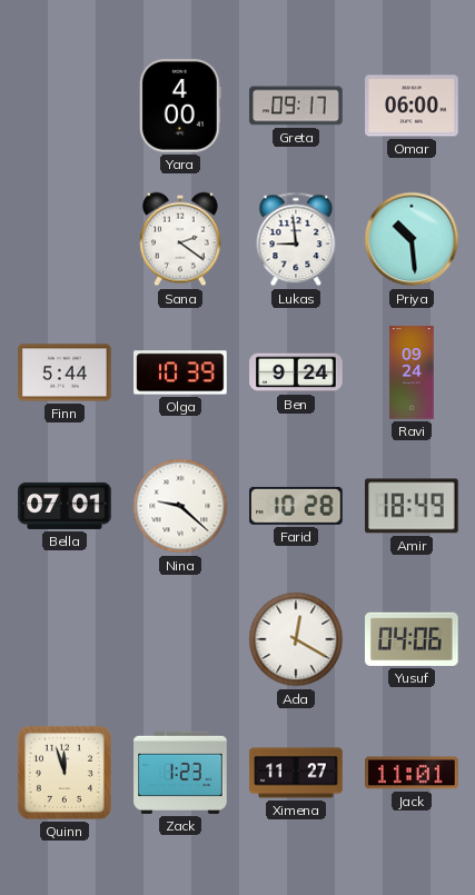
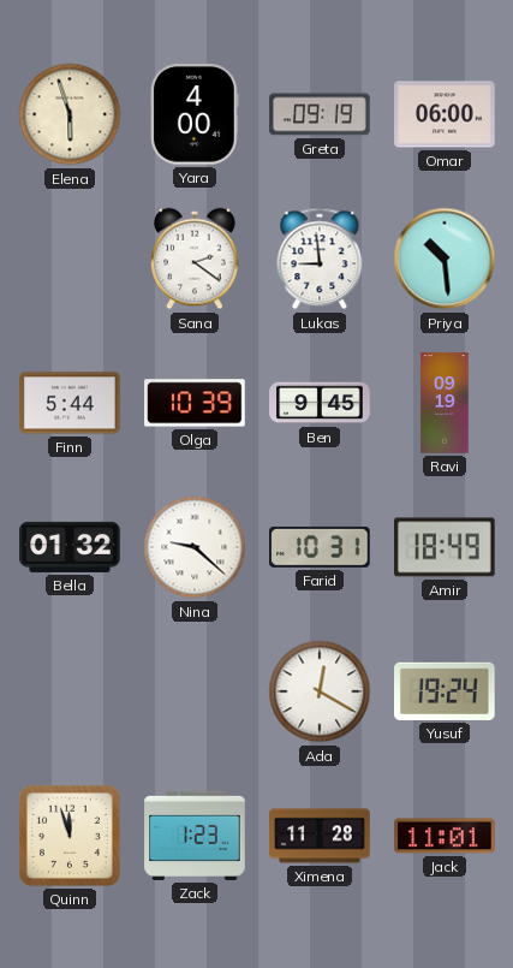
Elena: none -> 5:57 (70, 114)
Greta: 09:17 -> 09:19 (320, 114)
Ben: 9:24 -> 9:45 (320, 403)
Ravi: 09:24 -> 09:19 (445, 403)
Bella: 07:01 -> 01:32 (70, 547)
Farid: 10:28 -> 10:31 (320, 547)
Yusuf: 04:06 -> 19:24 (446, 691)
Ximena: 11:27 -> 11:28 (320, 836)
